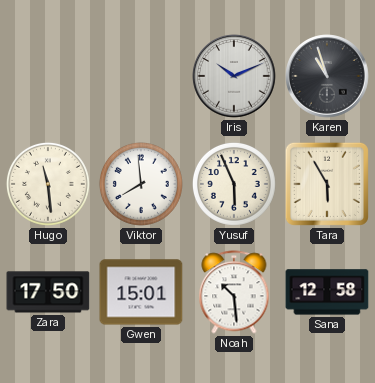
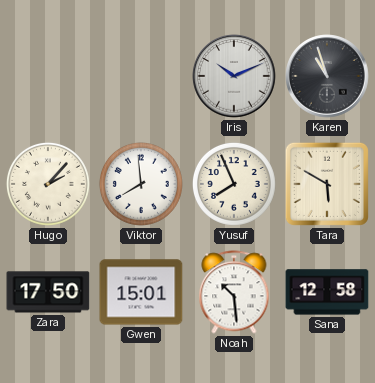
Hugo: 11:29 -> 2:07 (48, 184)
Yusuf: 5:56 -> 7:56 (234, 184)
Tara: 5:55 -> 5:50 (327, 184)
